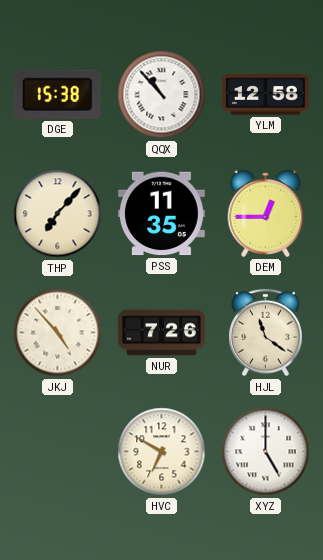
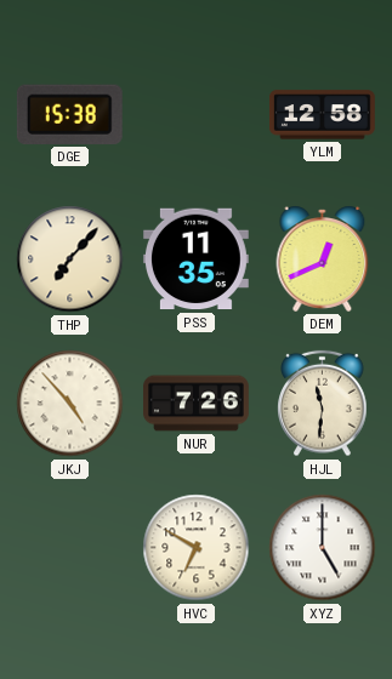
QQX: 10:53 -> none (162, 95)
DEM: 12:45 -> 12:41 (323, 258)
HJL: 11:21 -> 11:31 (323, 404)
